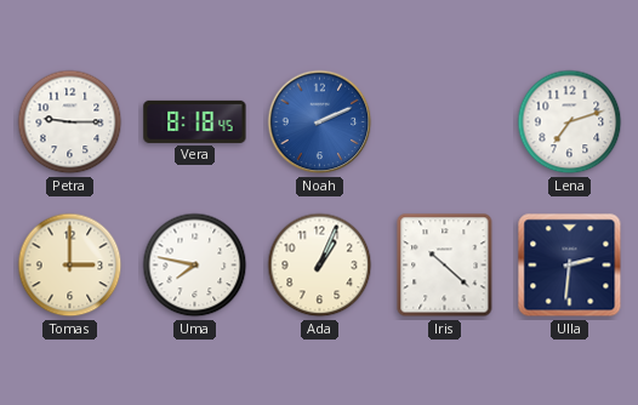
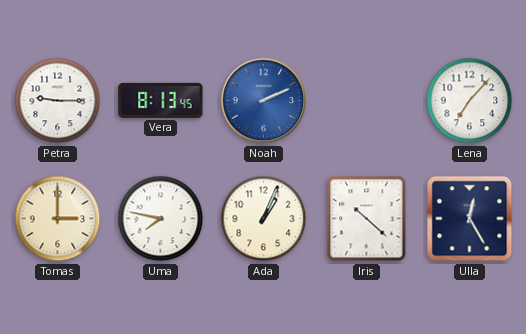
Vera: 8:18 -> 8:13 (161, 100)
Lena: 7:12 -> 7:07 (470, 101)
Ulla: 2:31 -> 12:25 (470, 219)
